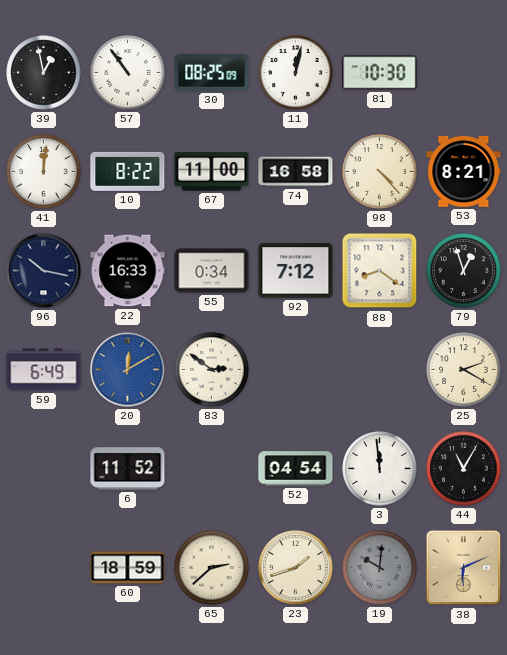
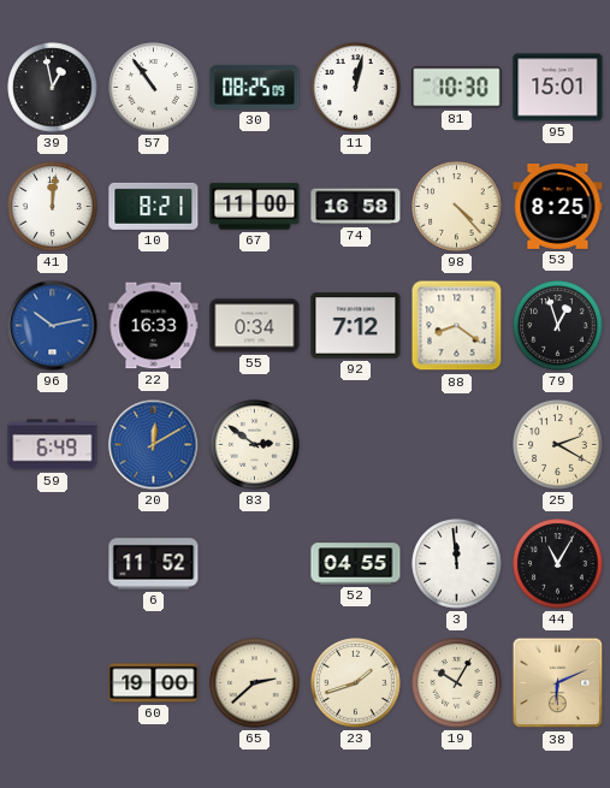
95: none -> 15:01 (558, 88)
10: 8:22 -> 8:21 (154, 206)
53: 8:21 -> 8:25 (558, 206)
96: 10:17 -> 10:13 (53, 326)
96 dial: navy -> blue (53, 326)
52: 04:54 -> 04:55 (356, 564)
60: 18:59 -> 19:00 (154, 683)
19: 10:01 -> 10:05 (457, 683)
19 dial: grey -> cream (457, 683)
